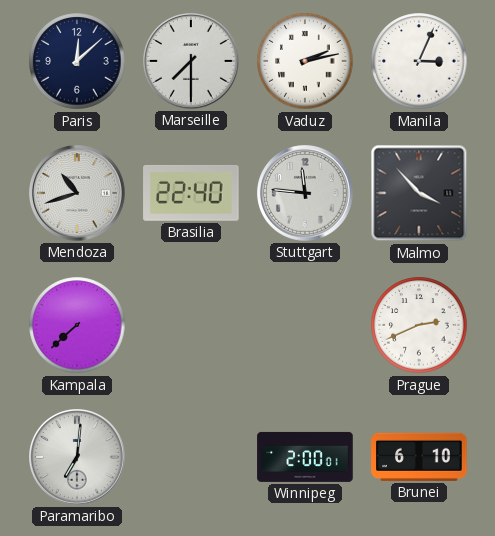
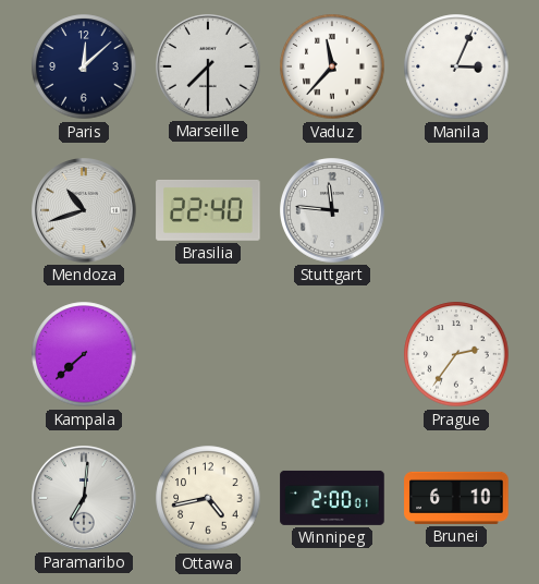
Vaduz: 2:13 -> 11:37 (332, 66)
Malmo: 3:53 -> none (419, 193)
Prague: 2:41 -> 2:36 (456, 354)
Ottawa: none -> 4:43 (208, 498)
